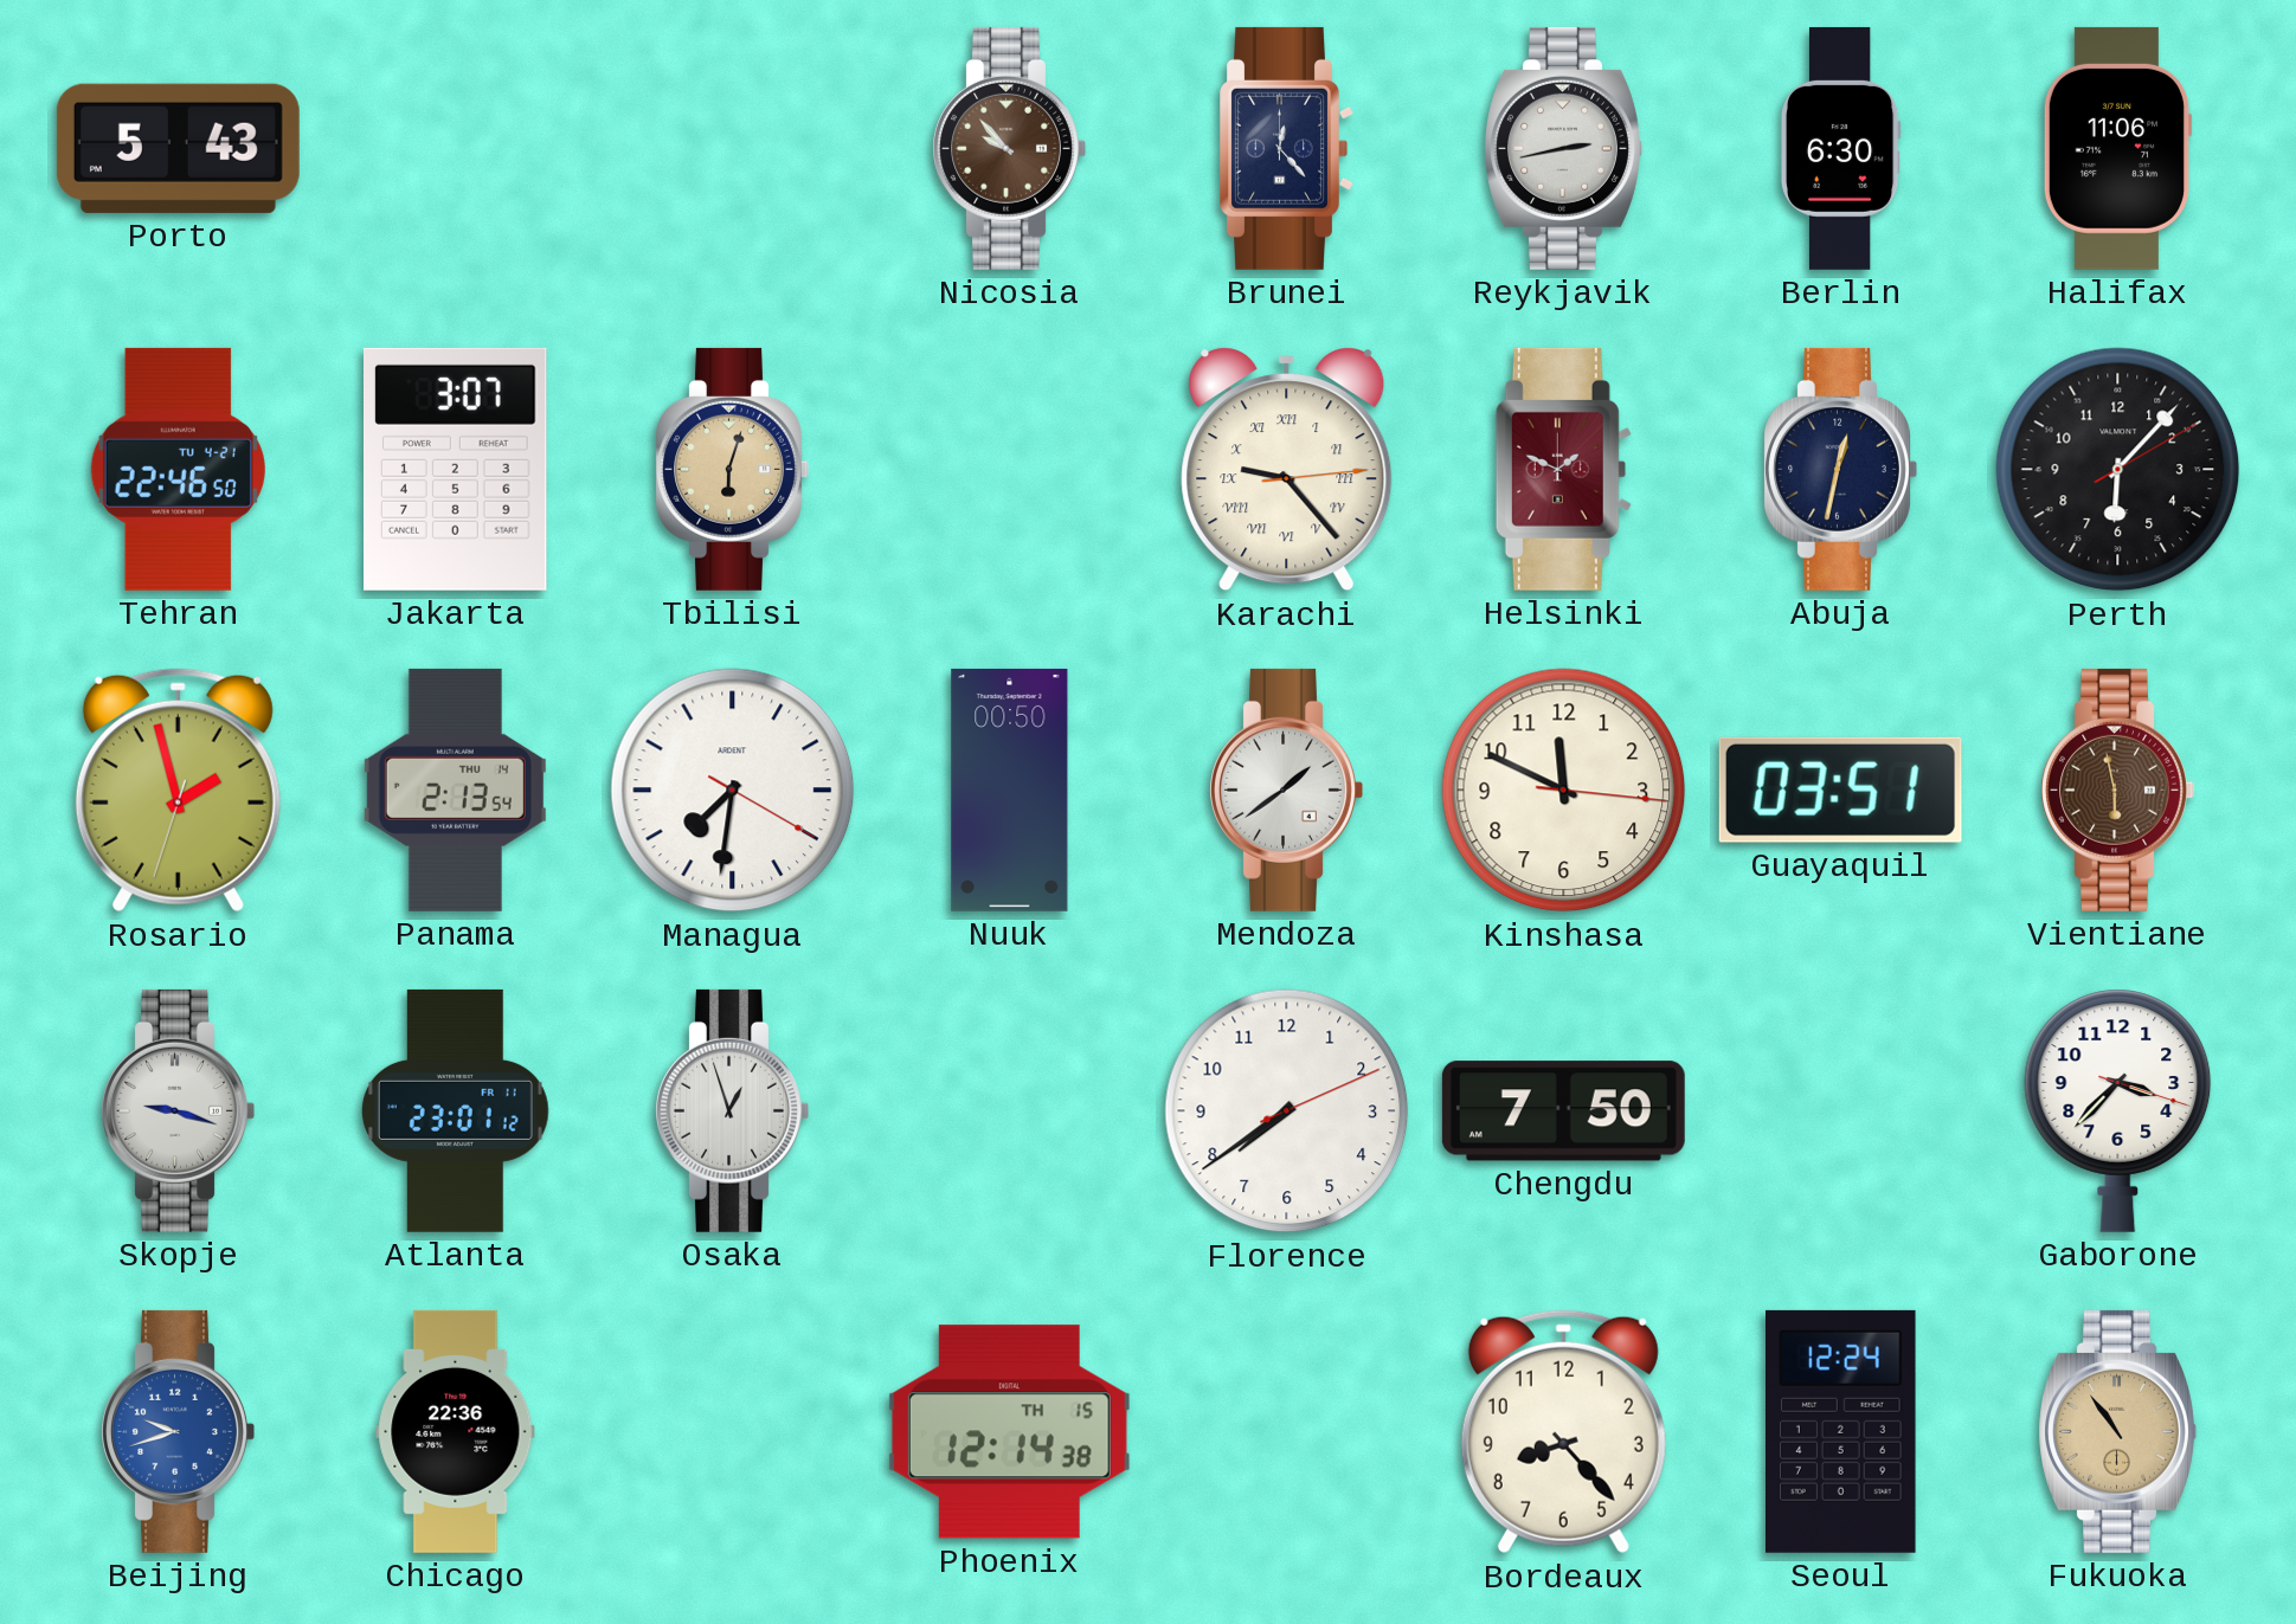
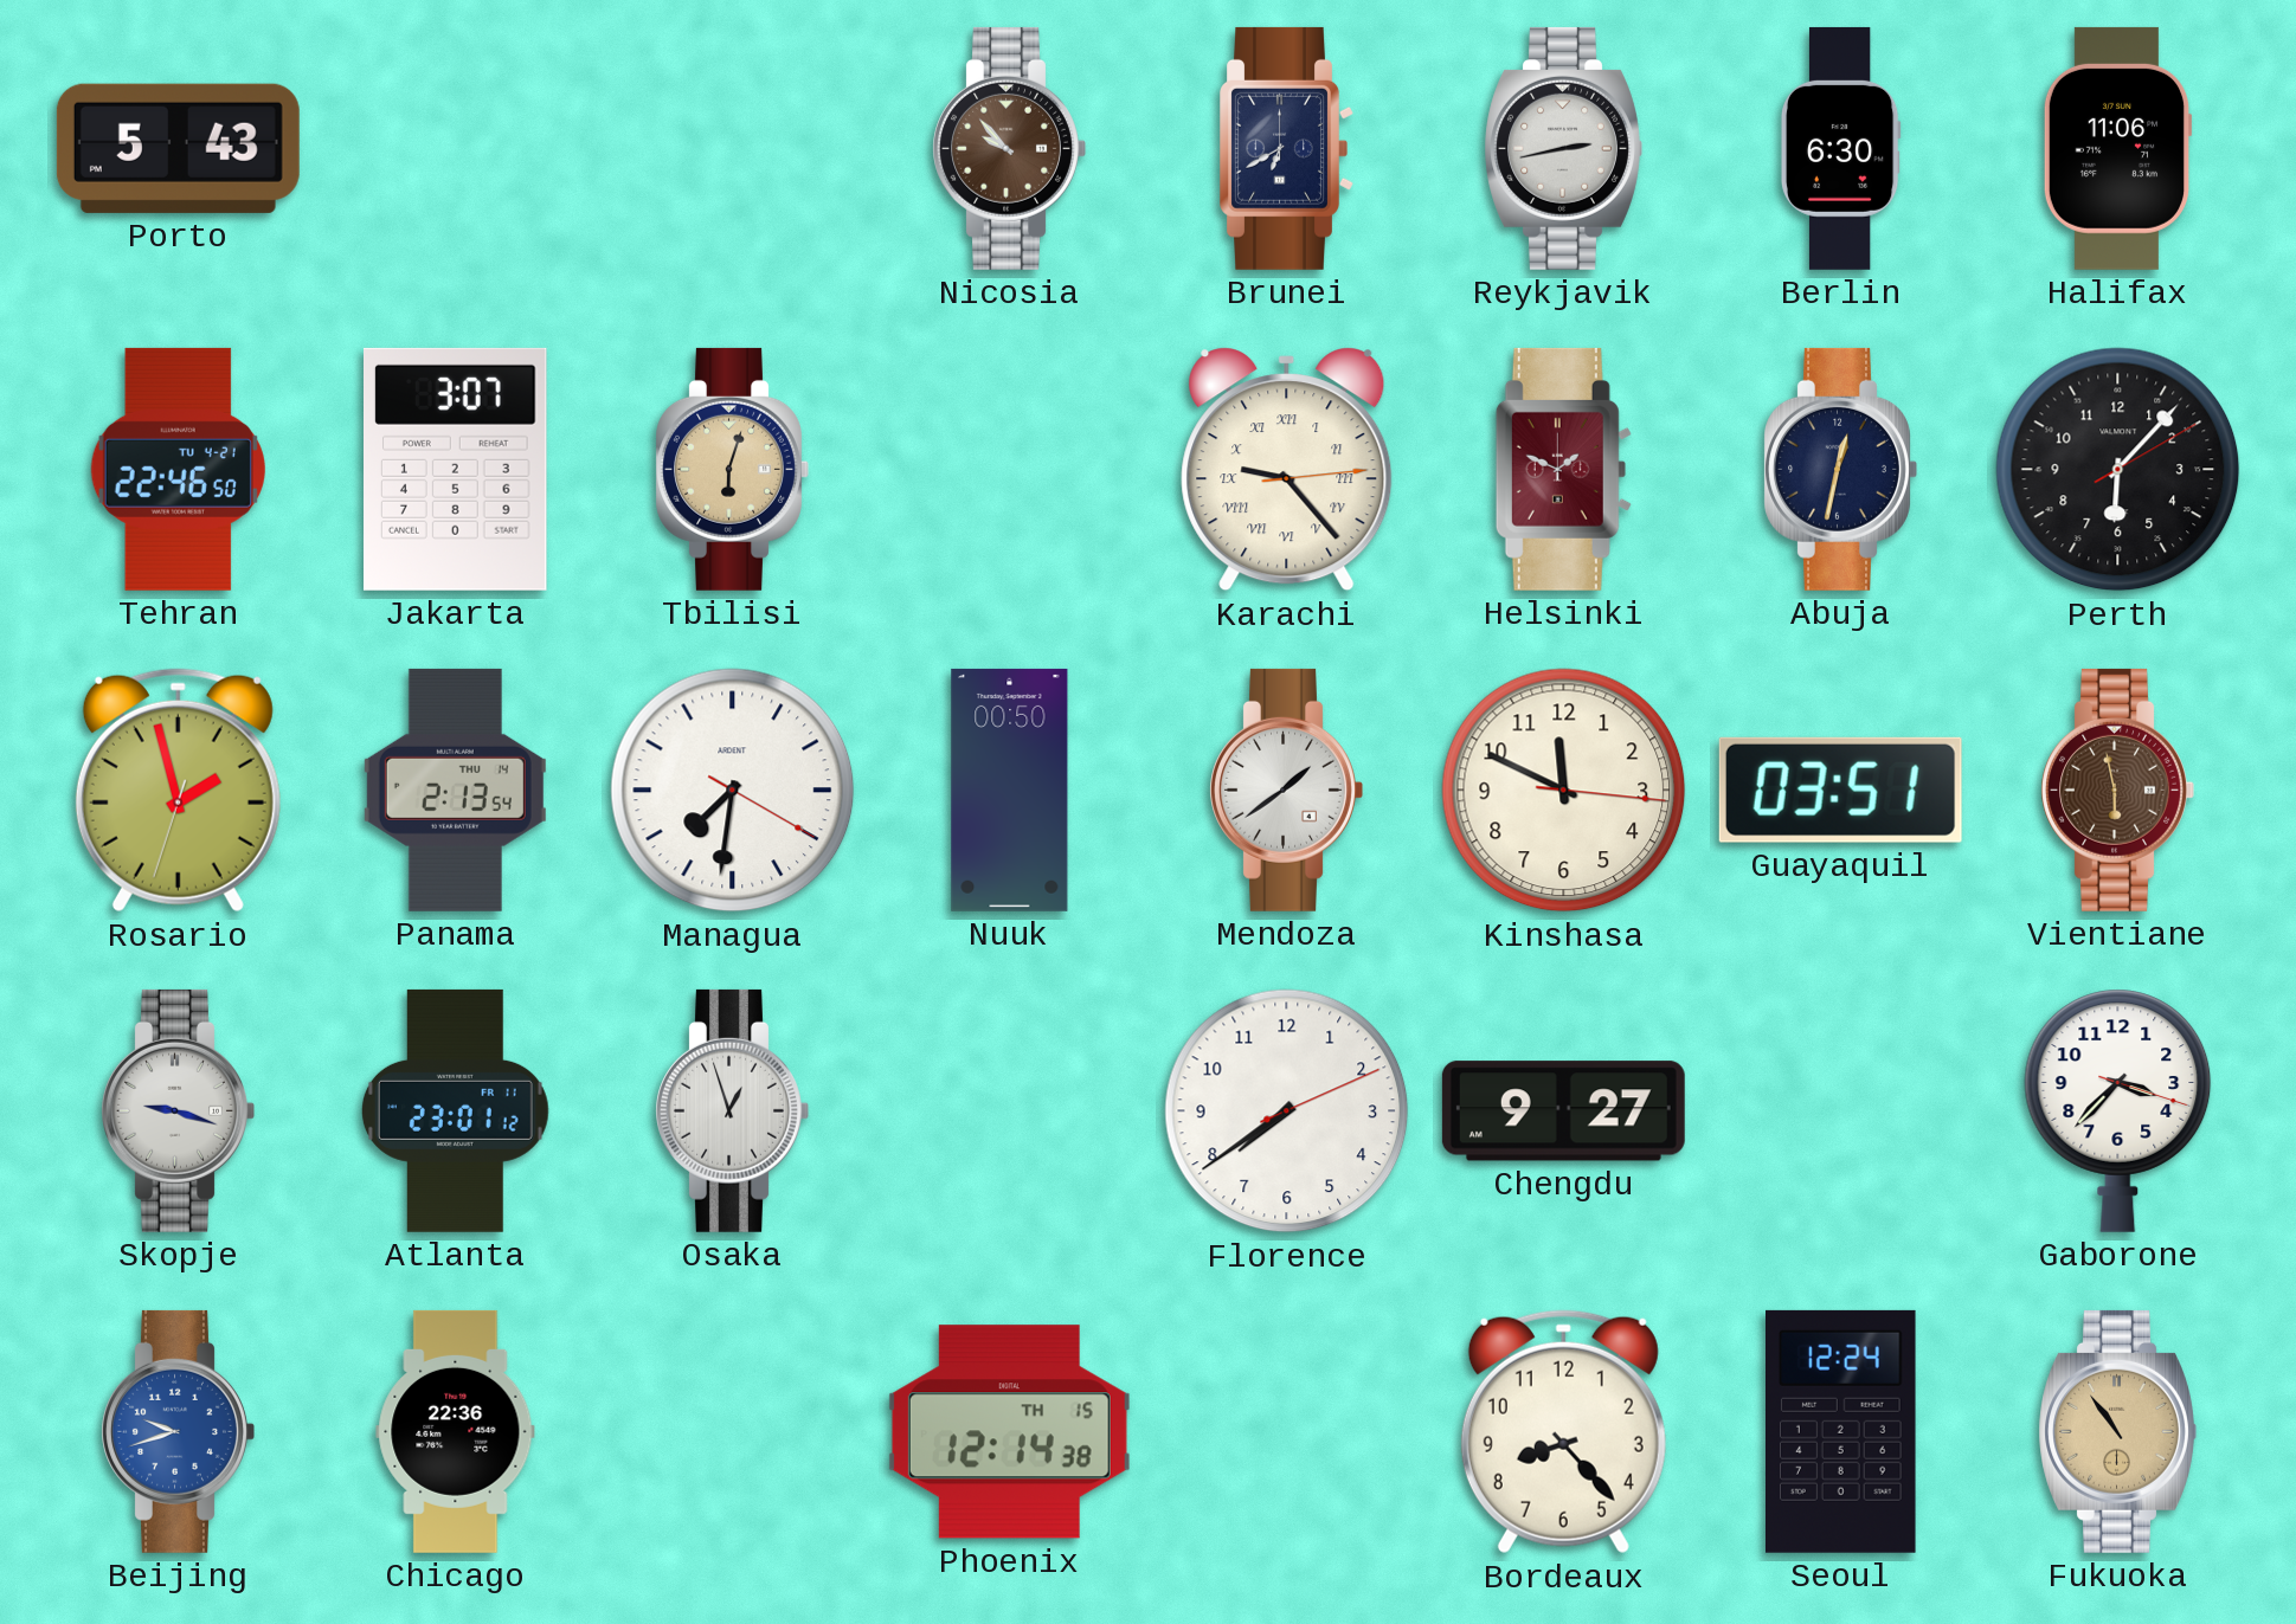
Brunei: 12:23 -> 6:40 (1287, 148)
Chengdu: 7:50 -> 9:27 (1563, 1111)
